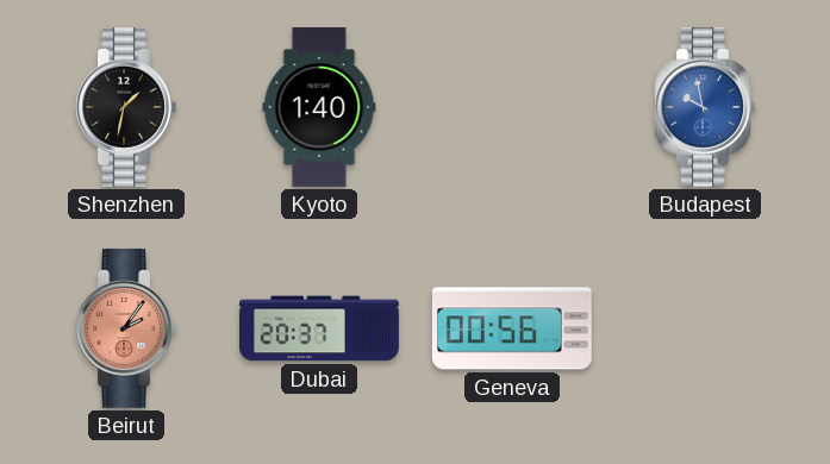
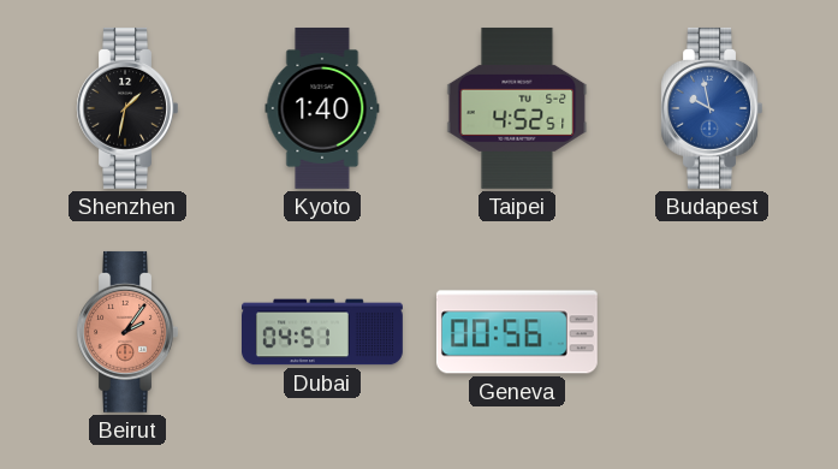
Taipei: none -> 4:52 (517, 108)
Dubai: 20:37 -> 04:51 (323, 332)
